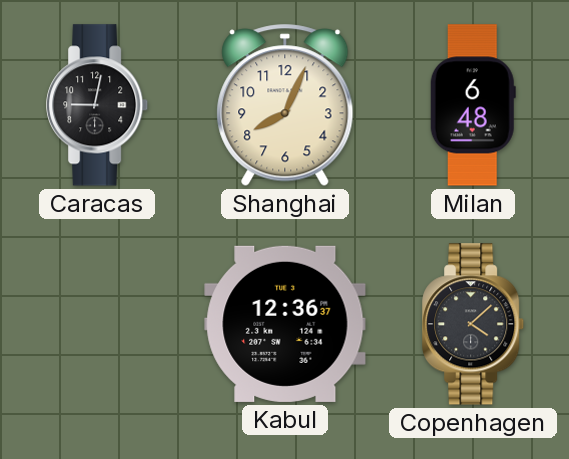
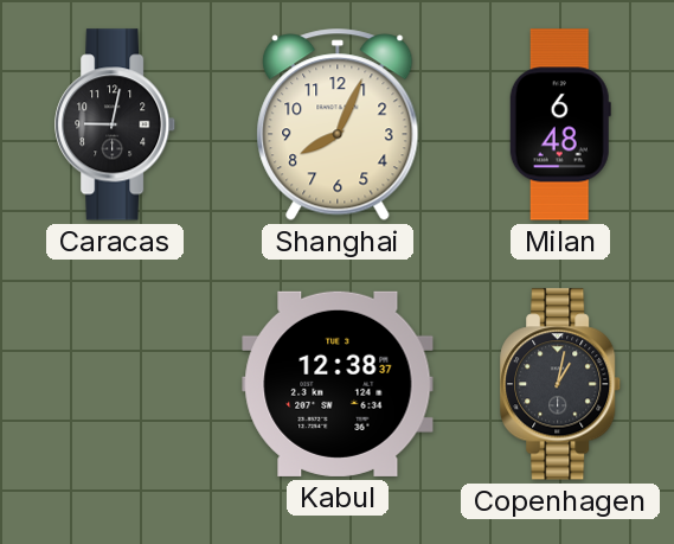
Kabul: 12:36 -> 12:38 (338, 384)
Copenhagen: 4:08 -> 1:02 (561, 384)
